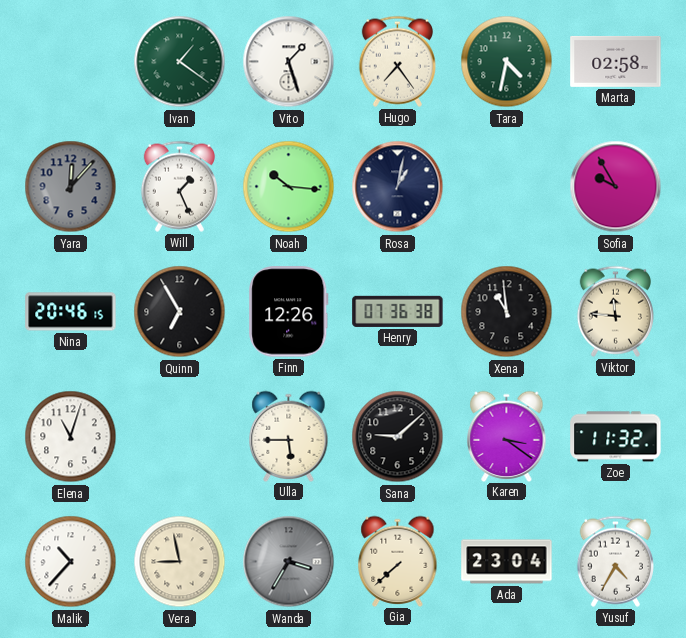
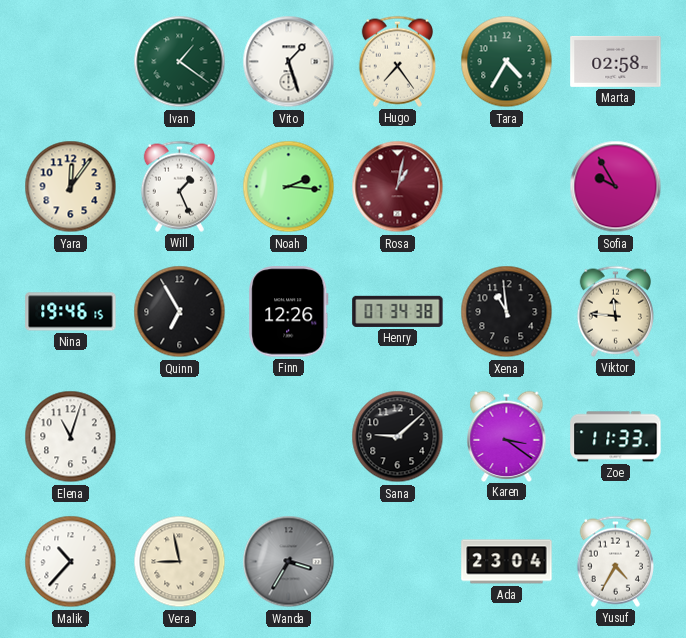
Tara: 4:32 -> 4:35 (507, 62)
Yara: 12:07 -> 12:06 (71, 187)
Yara dial: grey -> cream (71, 187)
Noah: 10:16 -> 2:16 (289, 187)
Rosa dial: navy -> burgundy (398, 187)
Nina: 20:46 -> 19:46 (71, 312)
Henry: 07:36 -> 07:34 (398, 311)
Ulla: 5:45 -> none (289, 436)
Zoe: 11:32 -> 11:33 (616, 437)
Gia: 7:38 -> none (398, 561)
